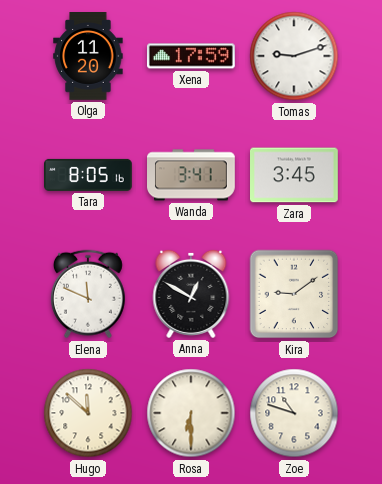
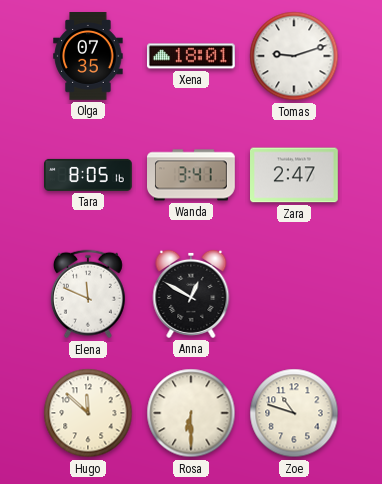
Olga: 11:20 -> 07:35 (88, 57)
Xena: 17:59 -> 18:01 (192, 56)
Zara: 3:45 -> 2:47 (295, 175)
Kira: 9:09 -> none (294, 294)
